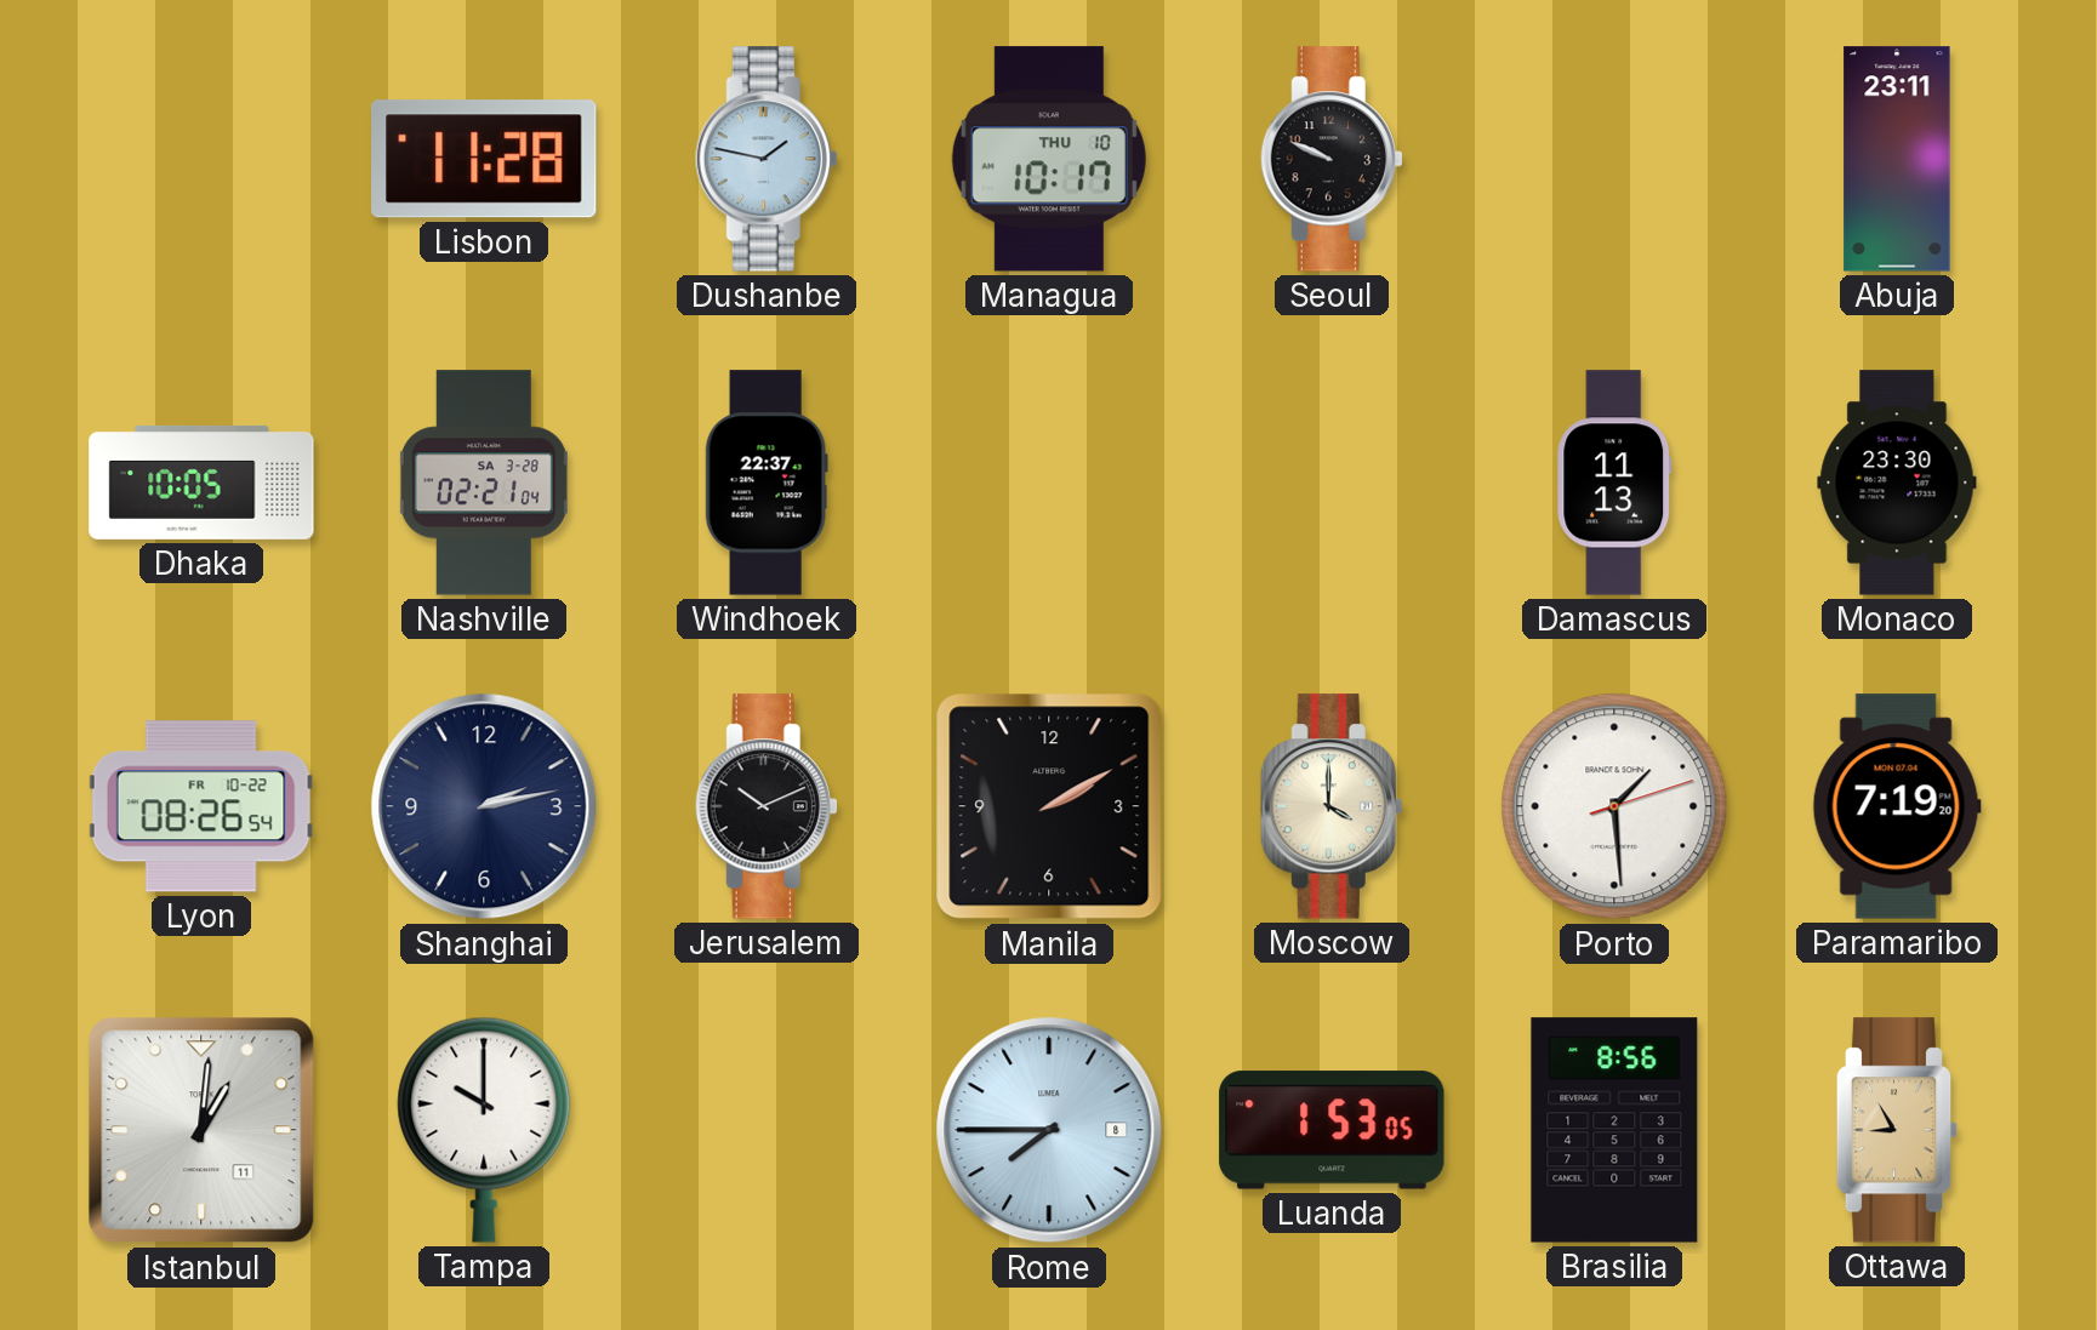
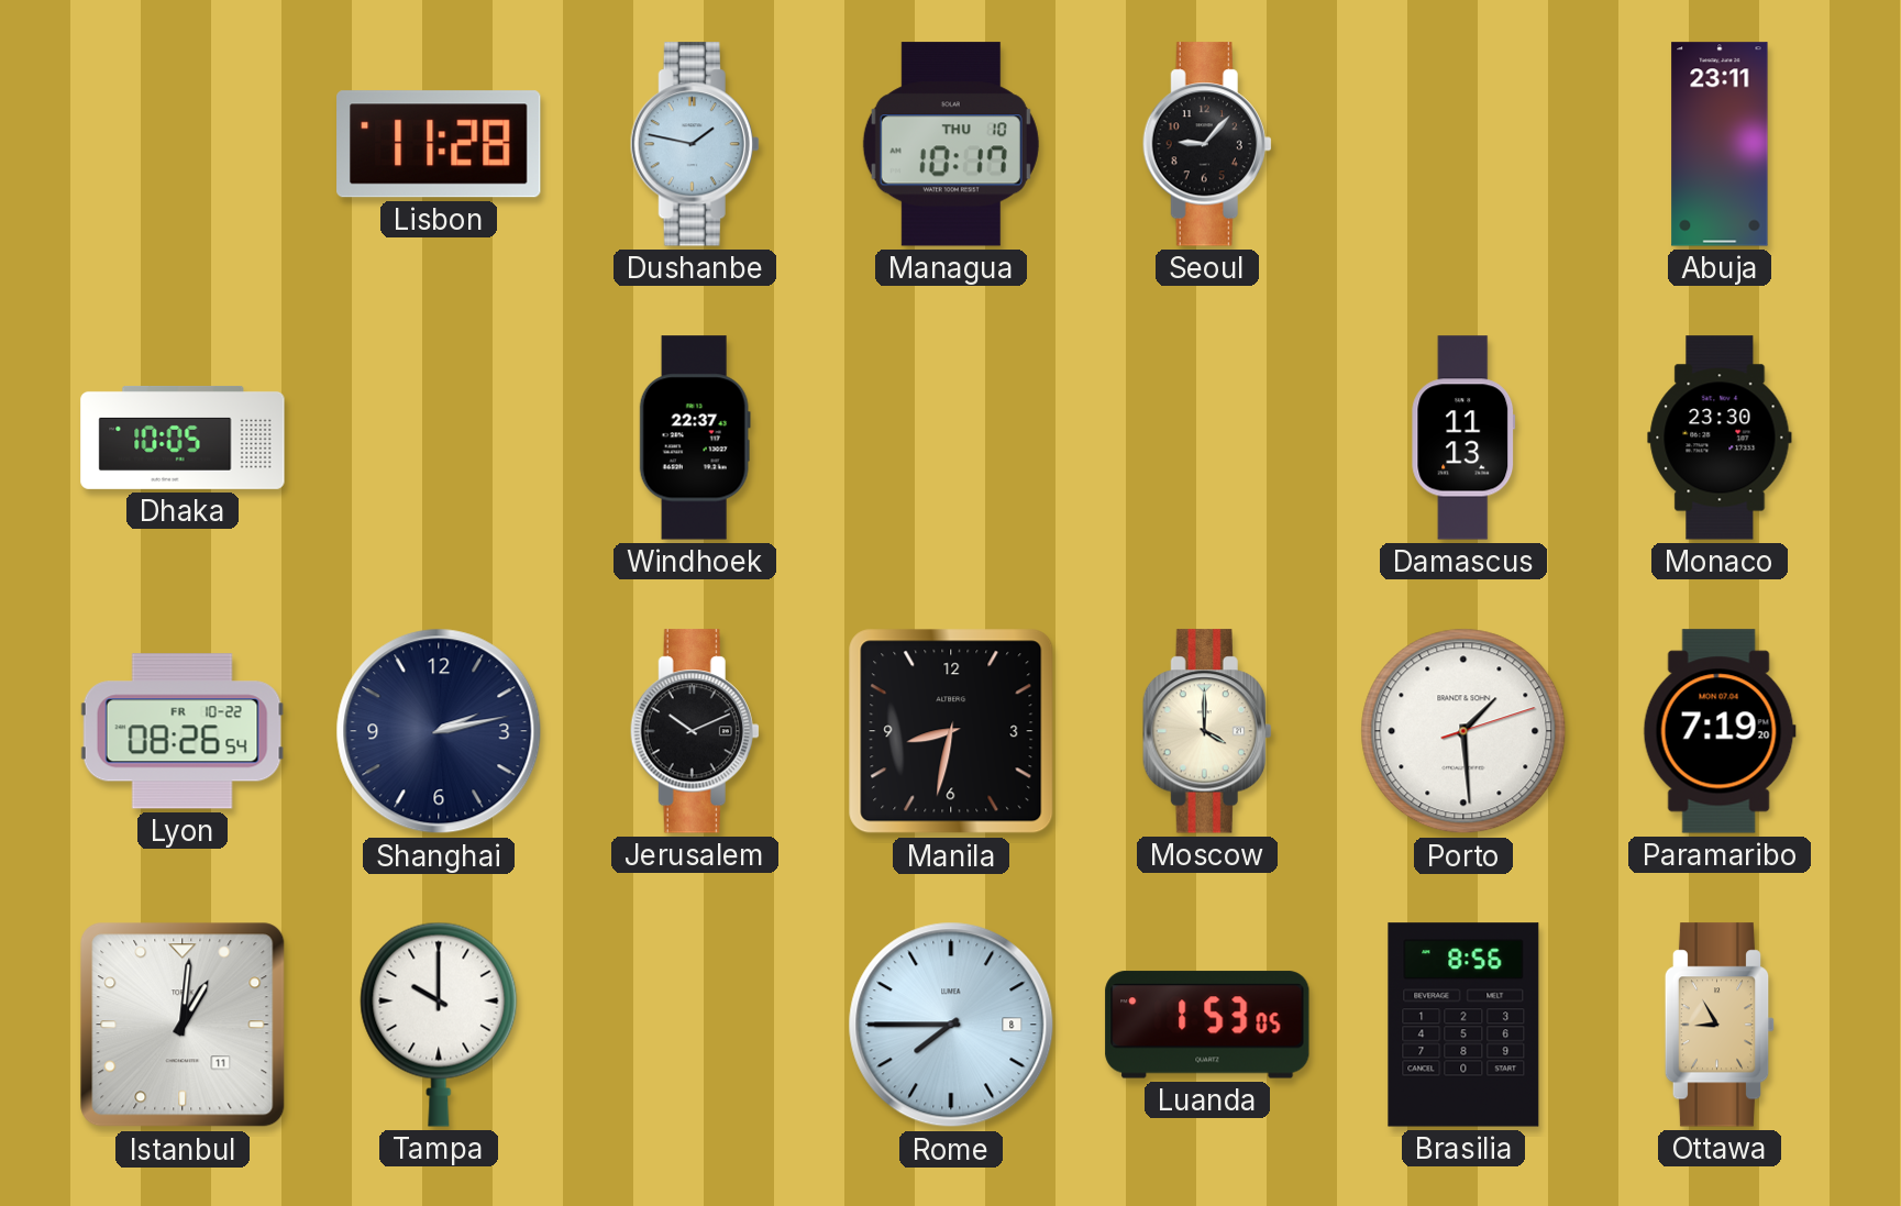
Seoul: 9:49 -> 9:07 (1207, 144)
Nashville: 02:21 -> none (484, 483)
Manila: 2:10 -> 8:32 (951, 731)
